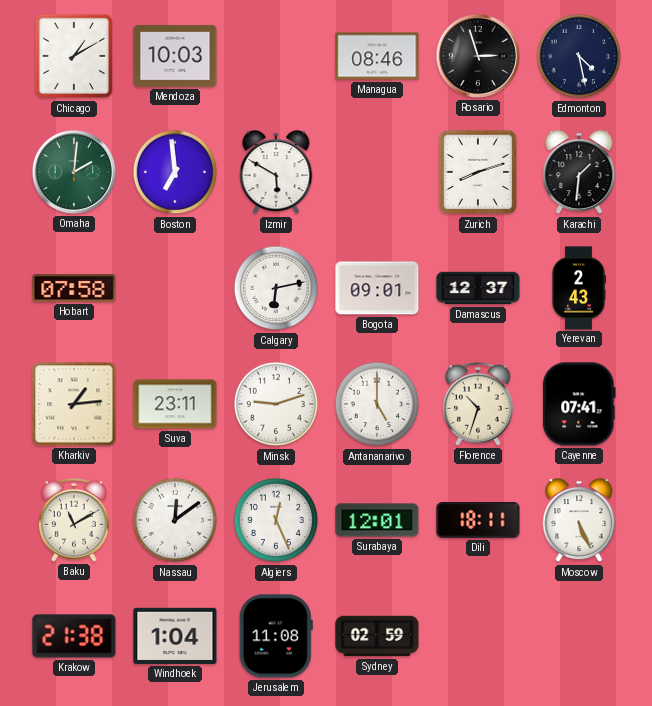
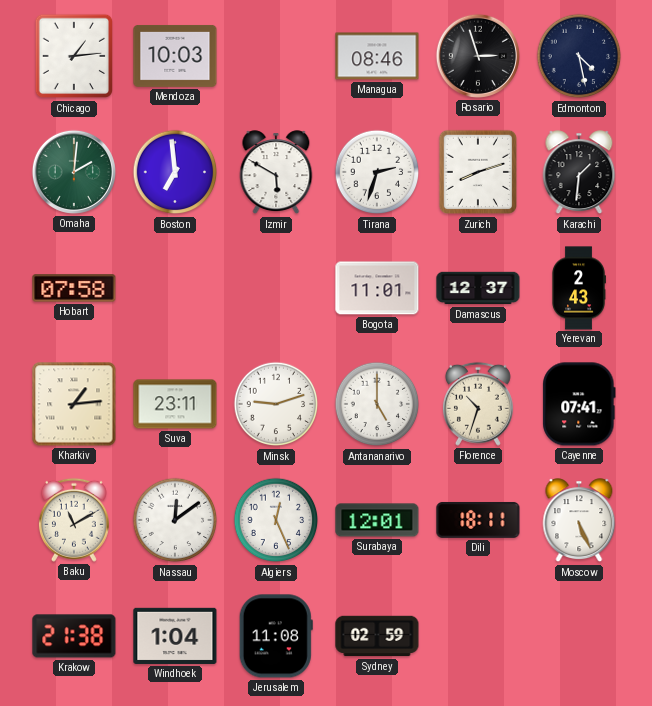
Chicago: 1:10 -> 1:14 (73, 56)
Tirana: none -> 2:33 (377, 172)
Calgary: 6:13 -> none (276, 288)
Bogota: 09:01 -> 11:01 (377, 288)
